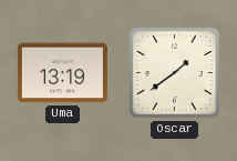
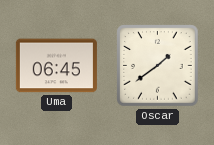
Uma: 13:19 -> 06:45 (56, 66)
